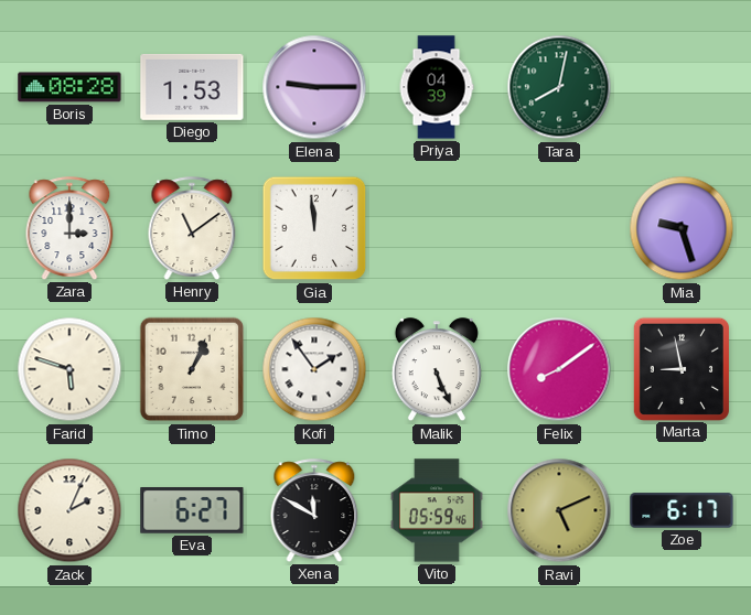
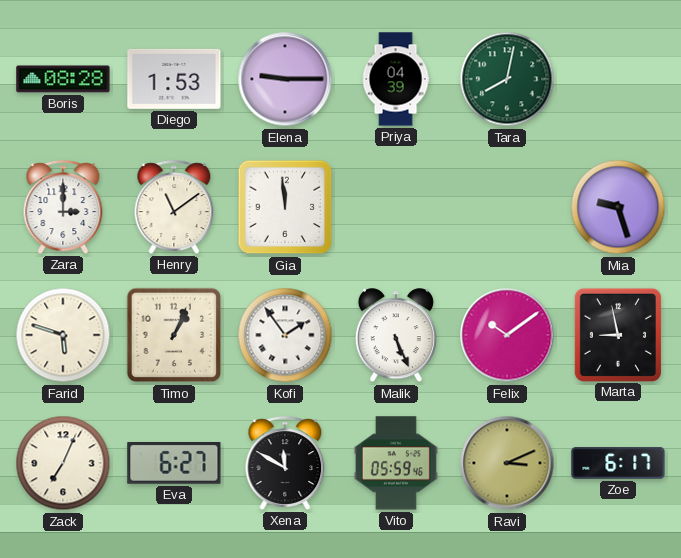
Felix: 8:09 -> 10:09 (507, 335)
Zack: 2:04 -> 7:04 (63, 463)
Ravi: 5:11 -> 3:11 (507, 463)
